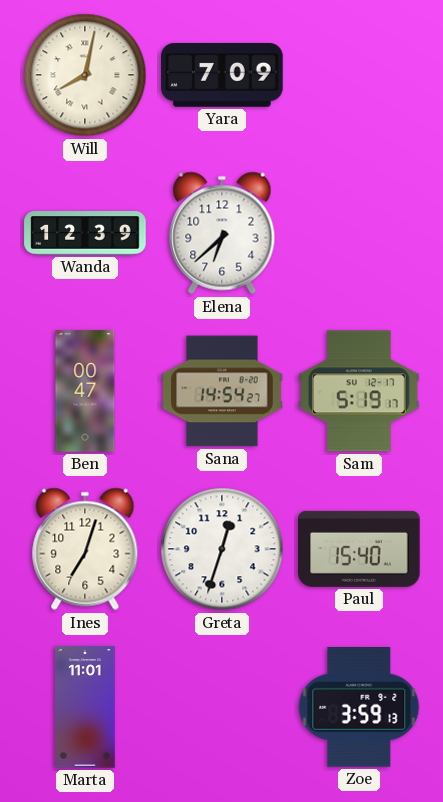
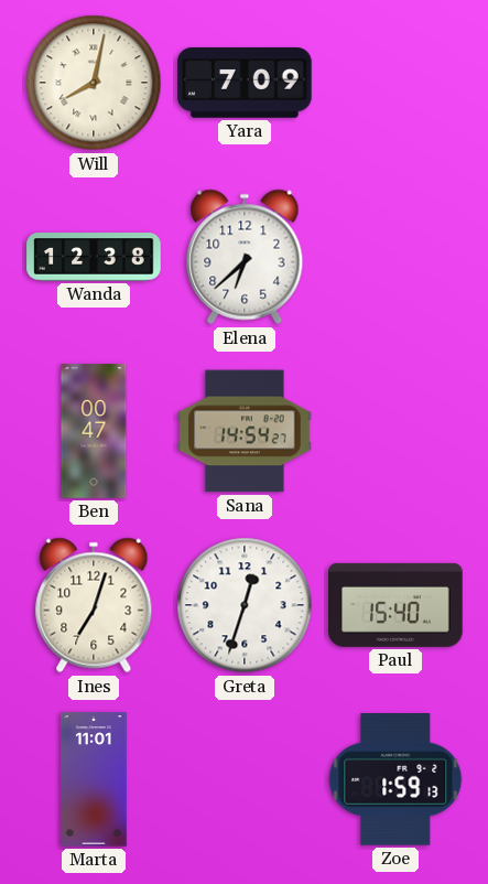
Wanda: 12:39 -> 12:38 (94, 258)
Sam: 5:19 -> none (359, 391)
Zoe: 3:59 -> 1:59 (395, 780)
